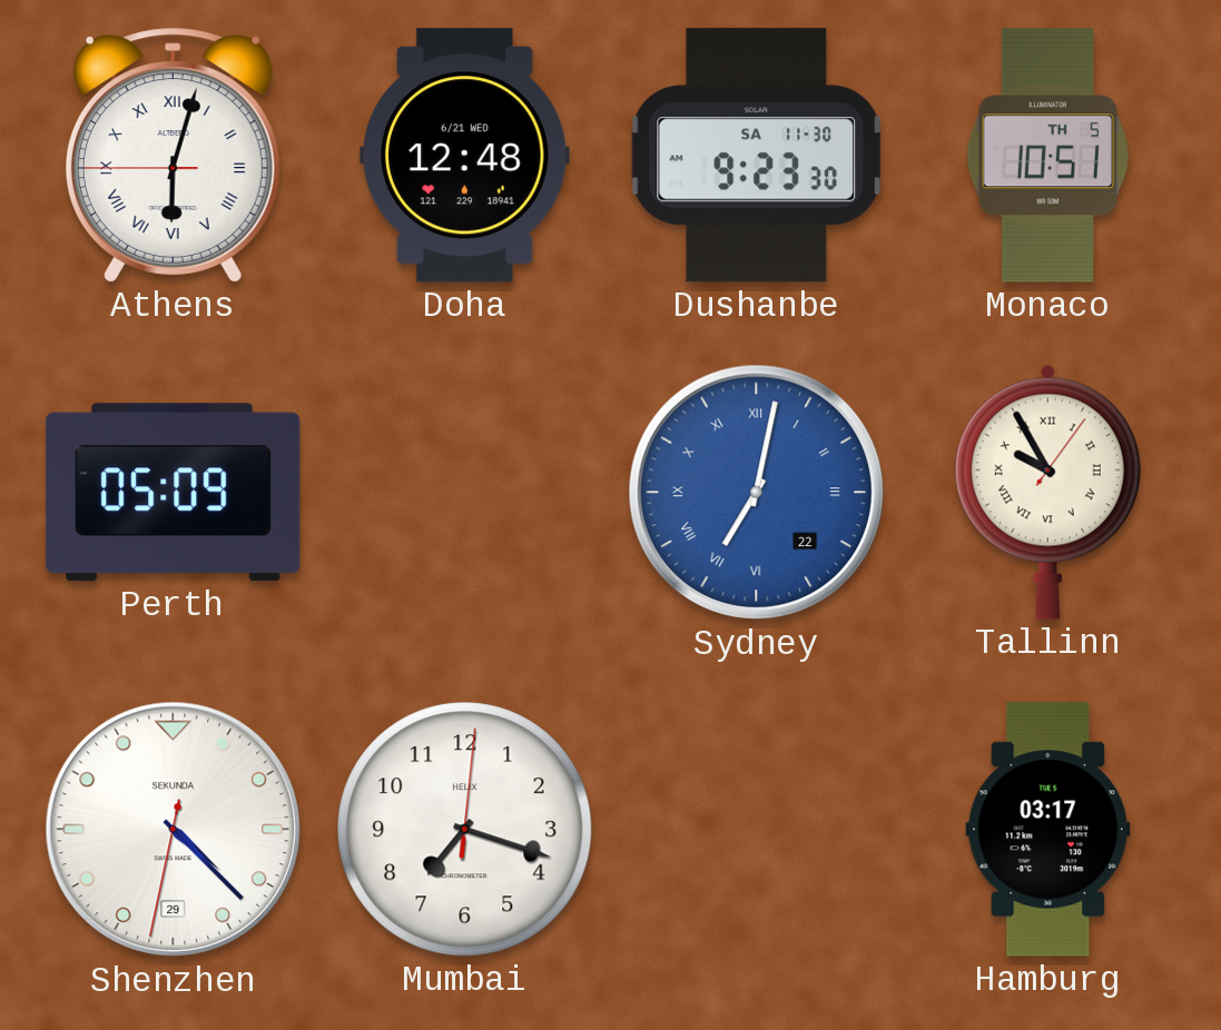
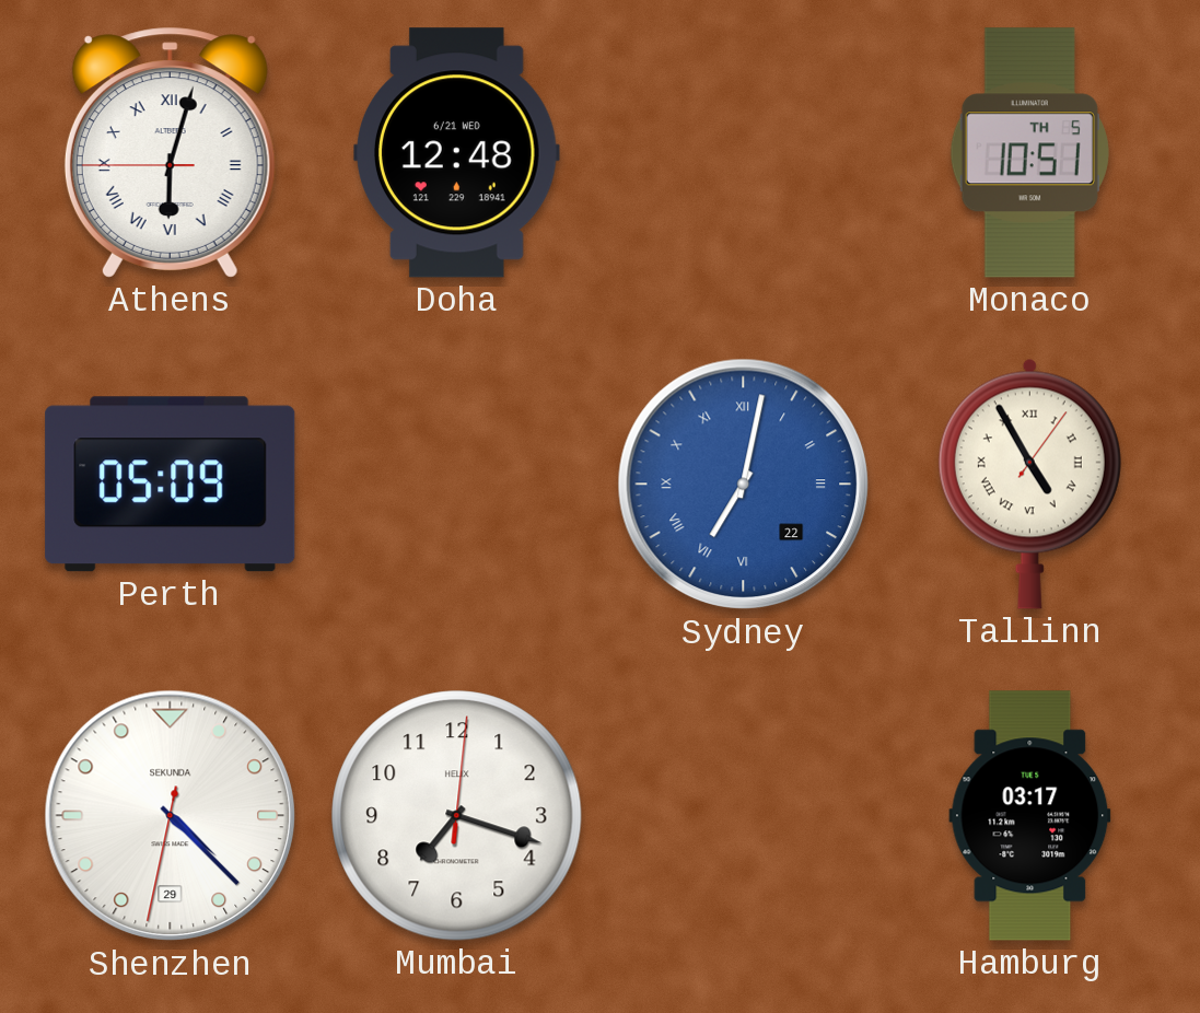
Dushanbe: 9:23 -> none (756, 156)
Tallinn: 9:55 -> 4:55 (1029, 484)
